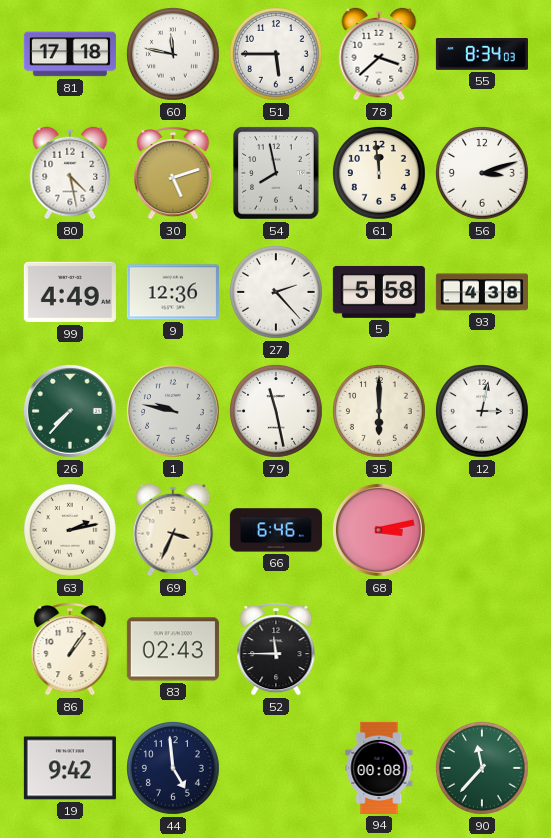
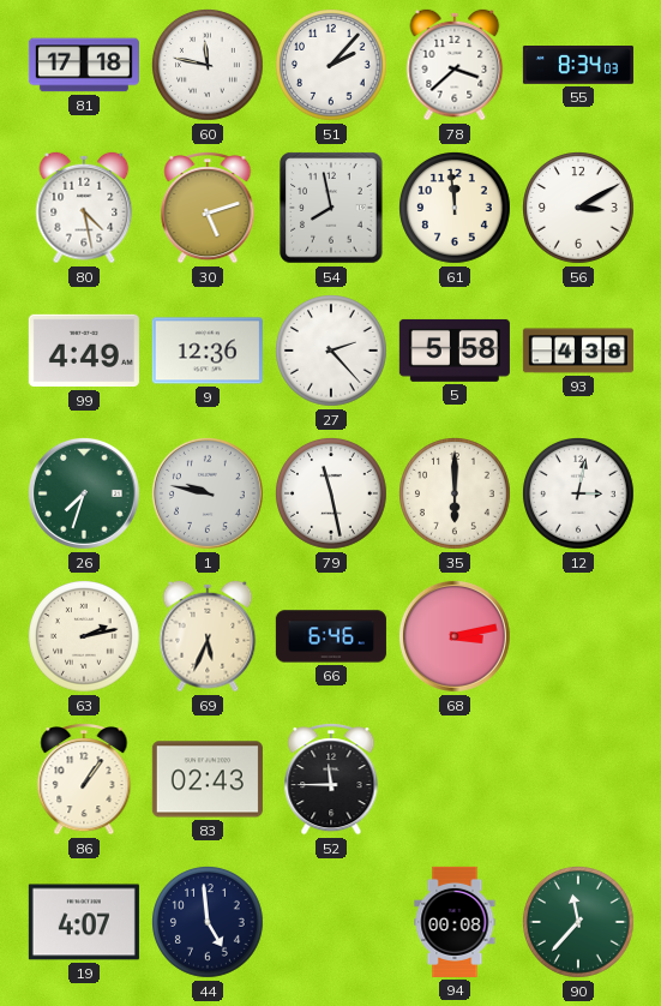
51: 5:45 -> 2:07 (332, 66)
56: 3:12 -> 3:10 (579, 209)
26: 7:37 -> 7:33 (84, 493)
69: 3:34 -> 5:34 (208, 636)
19: 9:42 -> 4:07 (84, 922)
